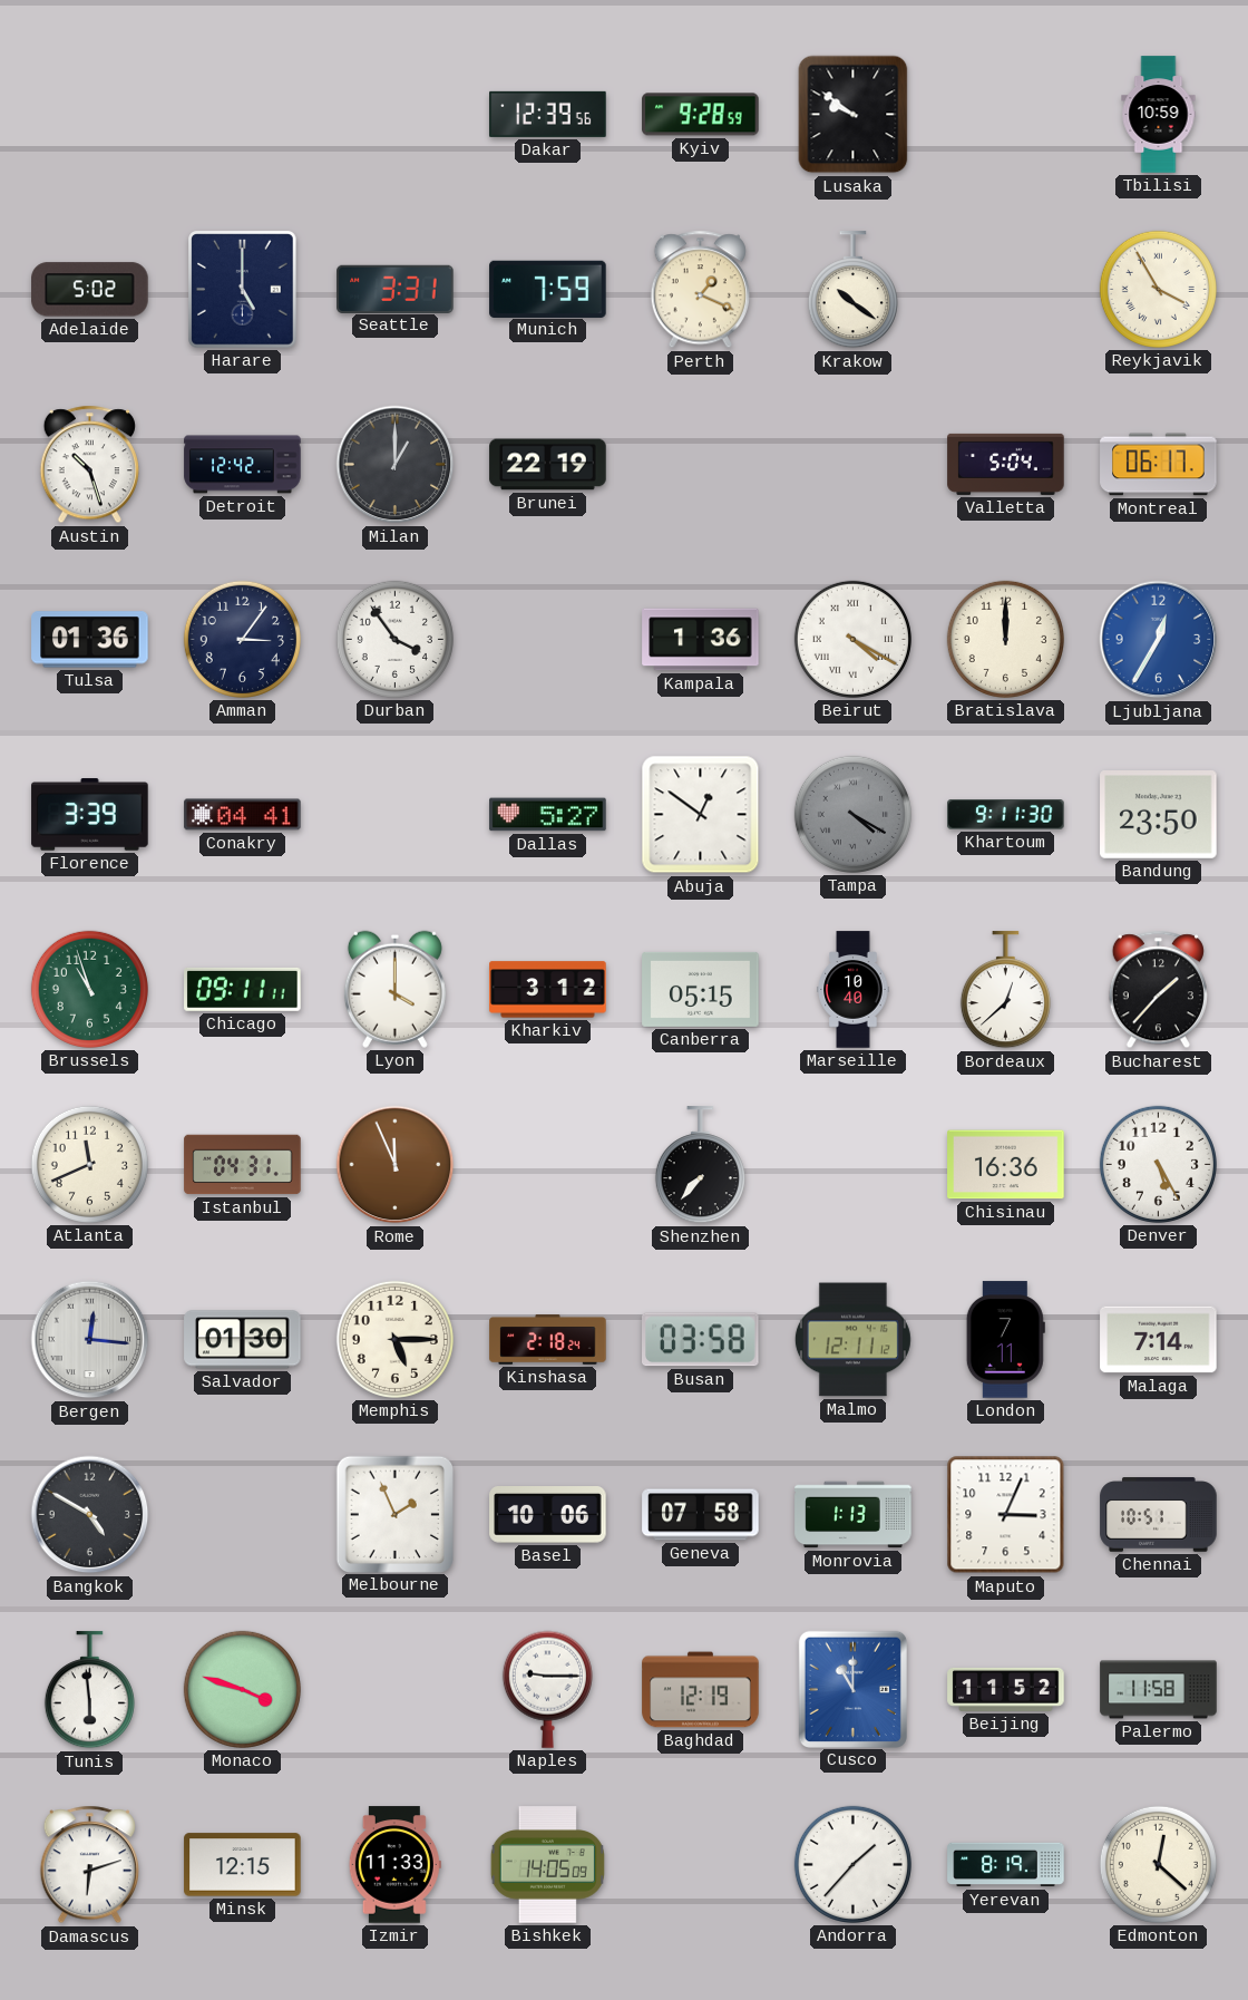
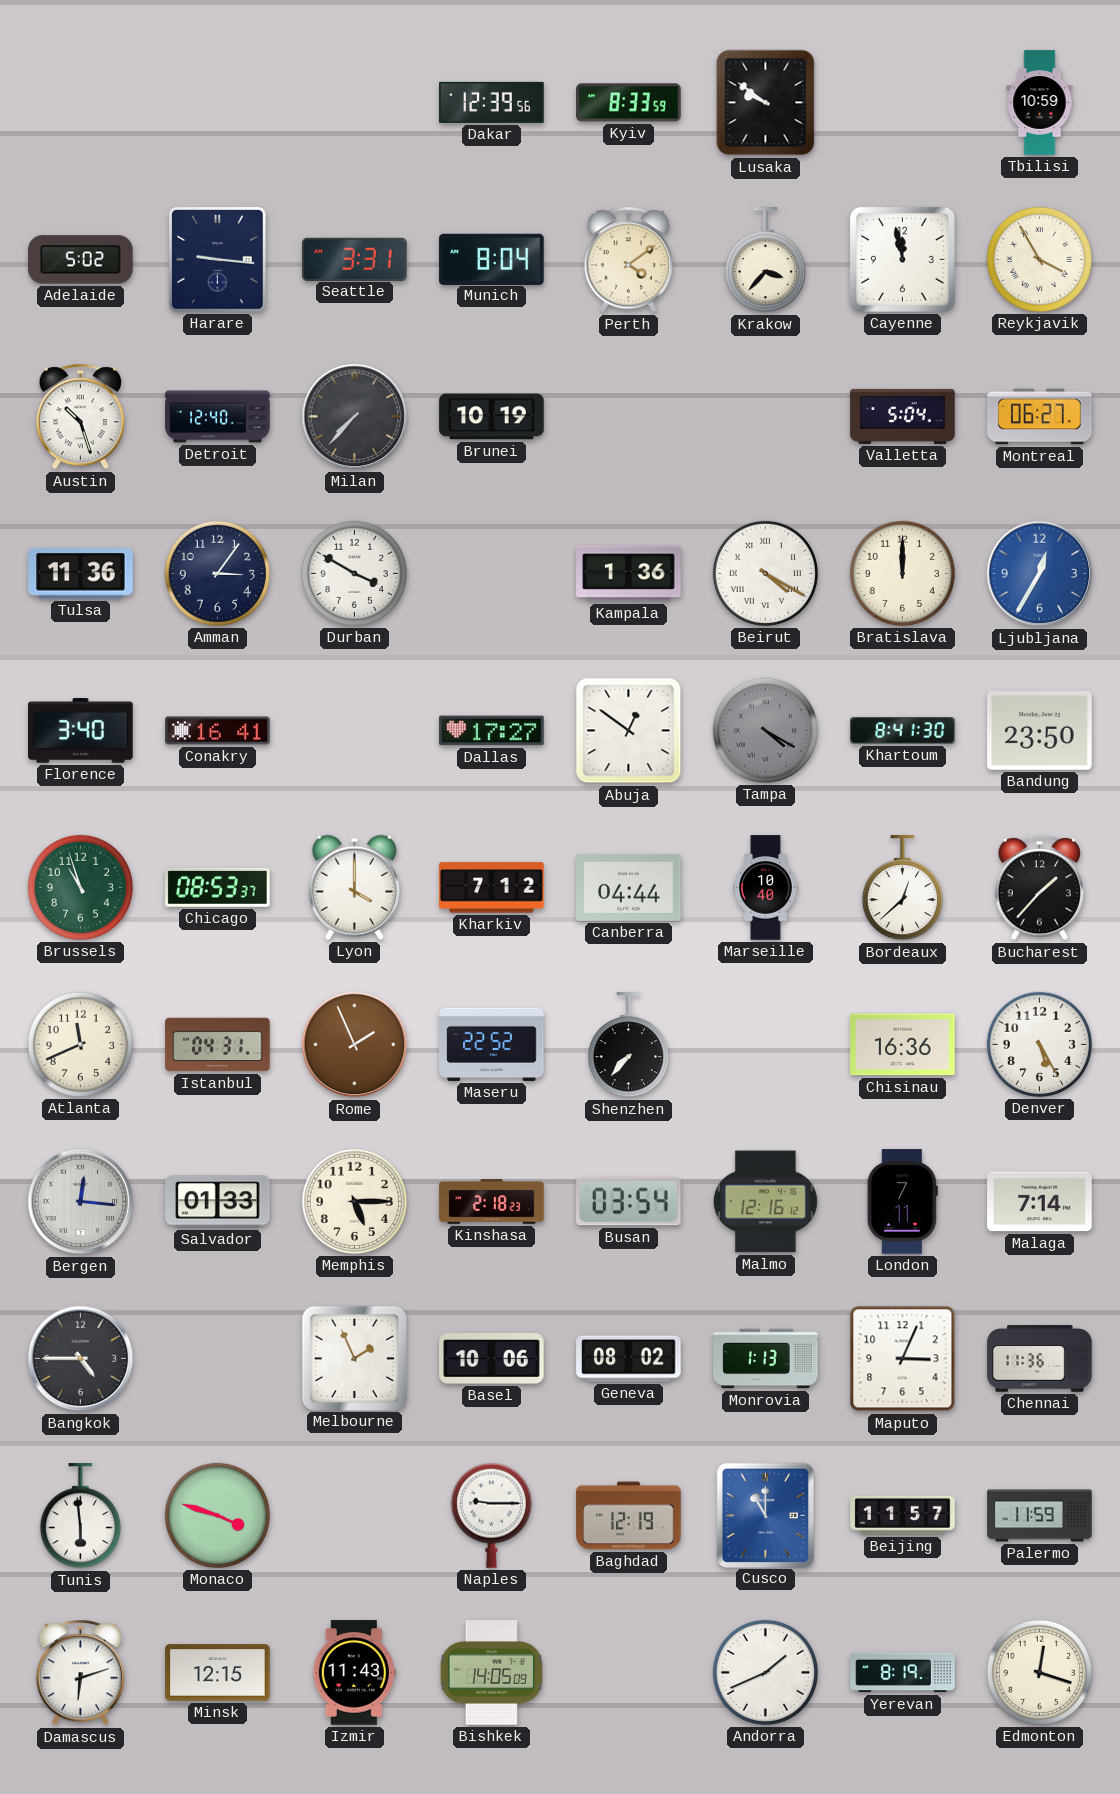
Kyiv: 9:28 -> 8:33 (629, 103)
Harare: 5:00 -> 9:16 (218, 260)
Munich: 7:59 -> 8:04 (492, 259)
Perth: 1:19 -> 4:09 (628, 260)
Krakow: 10:21 -> 3:37 (765, 260)
Cayenne: none -> 11:58 (902, 259)
Detroit: 12:42 -> 12:40 (218, 417)
Milan: 1:00 -> 7:37 (355, 417)
Brunei: 22:19 -> 10:19 (492, 417)
Montreal: 06:17 -> 06:27 (1040, 417)
Tulsa: 01:36 -> 11:36 (81, 574)
Durban: 3:54 -> 3:50 (354, 573)
Florence: 3:39 -> 3:40 (81, 731)
Conakry: 04:41 -> 16:41 (218, 731)
Dallas: 5:27 -> 17:27 (492, 731)
Khartoum: 9:11 -> 8:41 (903, 731)
Chicago: 09:11 -> 08:53 (218, 887)
Kharkiv: 3:12 -> 7:12 (492, 888)
Canberra: 05:15 -> 04:44 (629, 887)
Rome: 11:56 -> 1:56 (355, 1045)
Maseru: none -> 22:52 (492, 1044)
Salvador: 01:30 -> 01:33 (218, 1202)
Kinshasa: 2:18:24 -> 2:18:23 (492, 1202)
Busan: 03:58 -> 03:54 (629, 1202)
Malmo: 12:11 -> 12:16 (765, 1202)
Bangkok: 4:50 -> 4:45 (81, 1359)
Geneva: 07:58 -> 08:02 (629, 1359)
Chennai: 10:51 -> 11:36 (1040, 1359)
Beijing: 11:52 -> 11:57 (903, 1515)
Palermo: 11:58 -> 11:59 (1040, 1516)
Izmir: 11:33 -> 11:43 (354, 1673)
Andorra: 1:37 -> 1:41 (765, 1672)
Edmonton: 12:22 -> 12:18 (1039, 1672)
